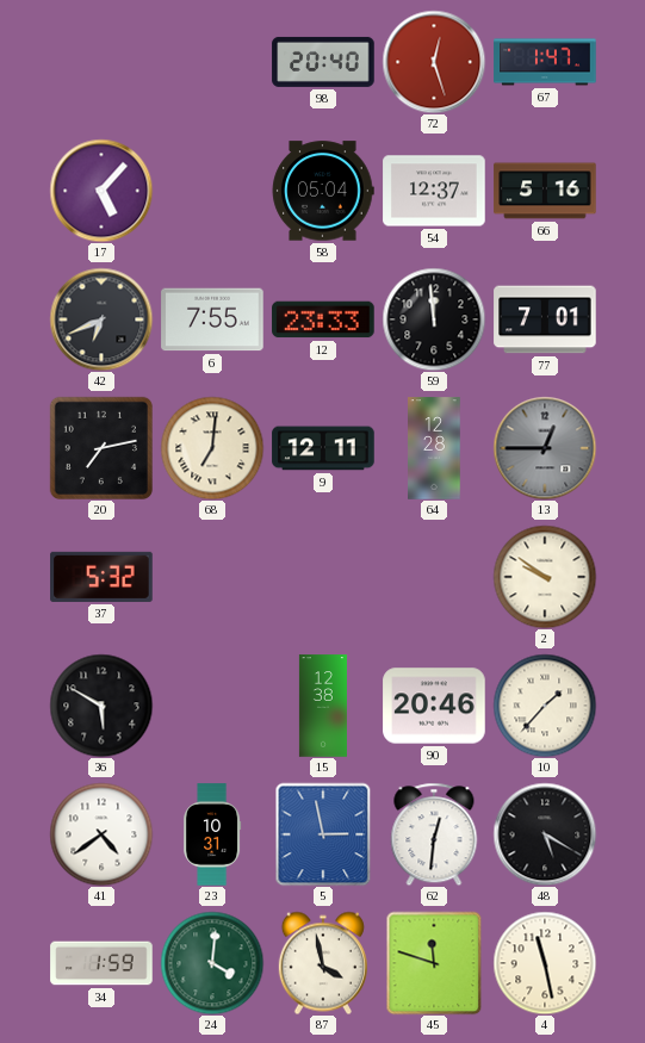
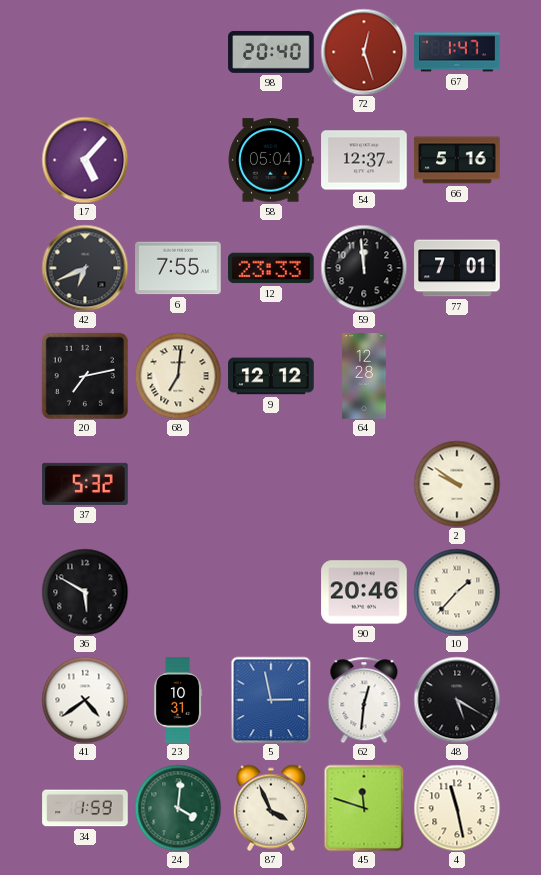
9: 12:11 -> 12:12 (271, 376)
13: 12:45 -> none (545, 448)
15: 12:38 -> none (323, 706)
87: 3:58 -> 3:56 (271, 808)
